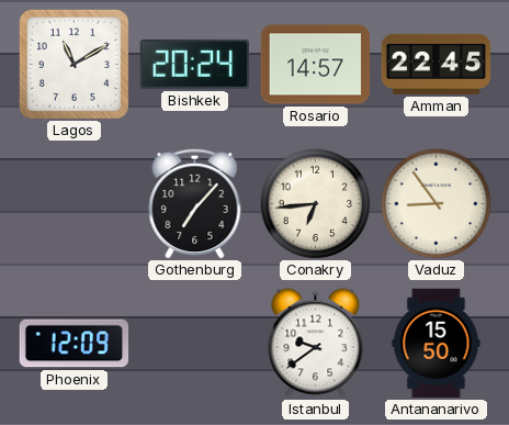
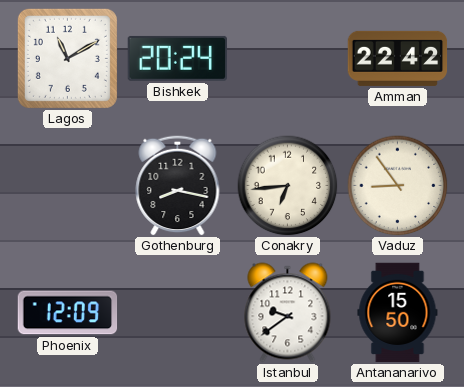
Rosario: 14:57 -> none (316, 65)
Amman: 22:45 -> 22:42 (398, 58)
Gothenburg: 7:07 -> 8:17 (178, 185)
